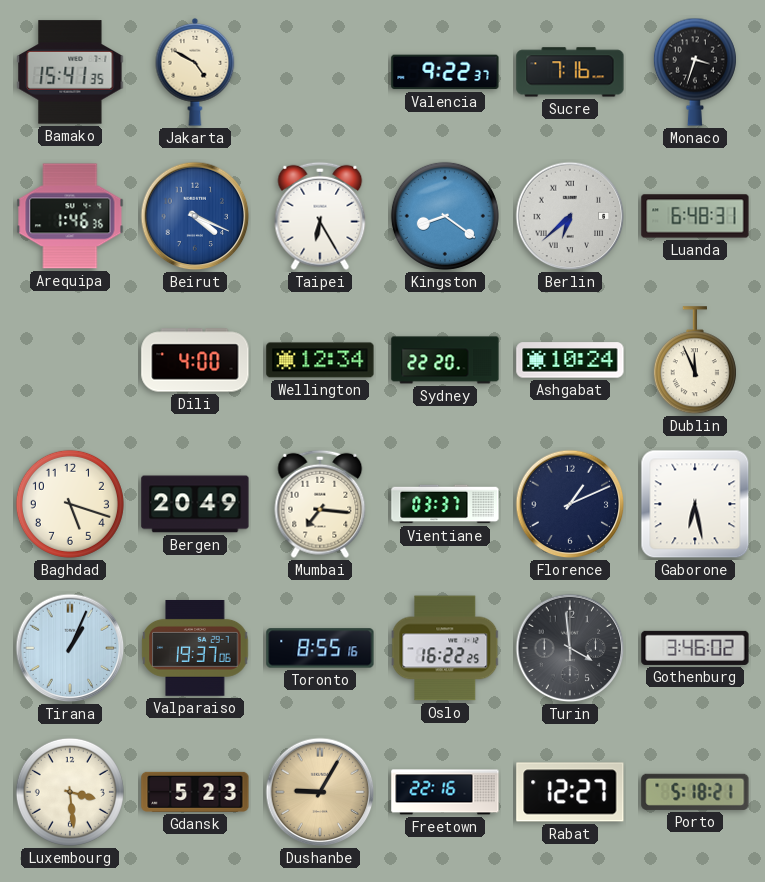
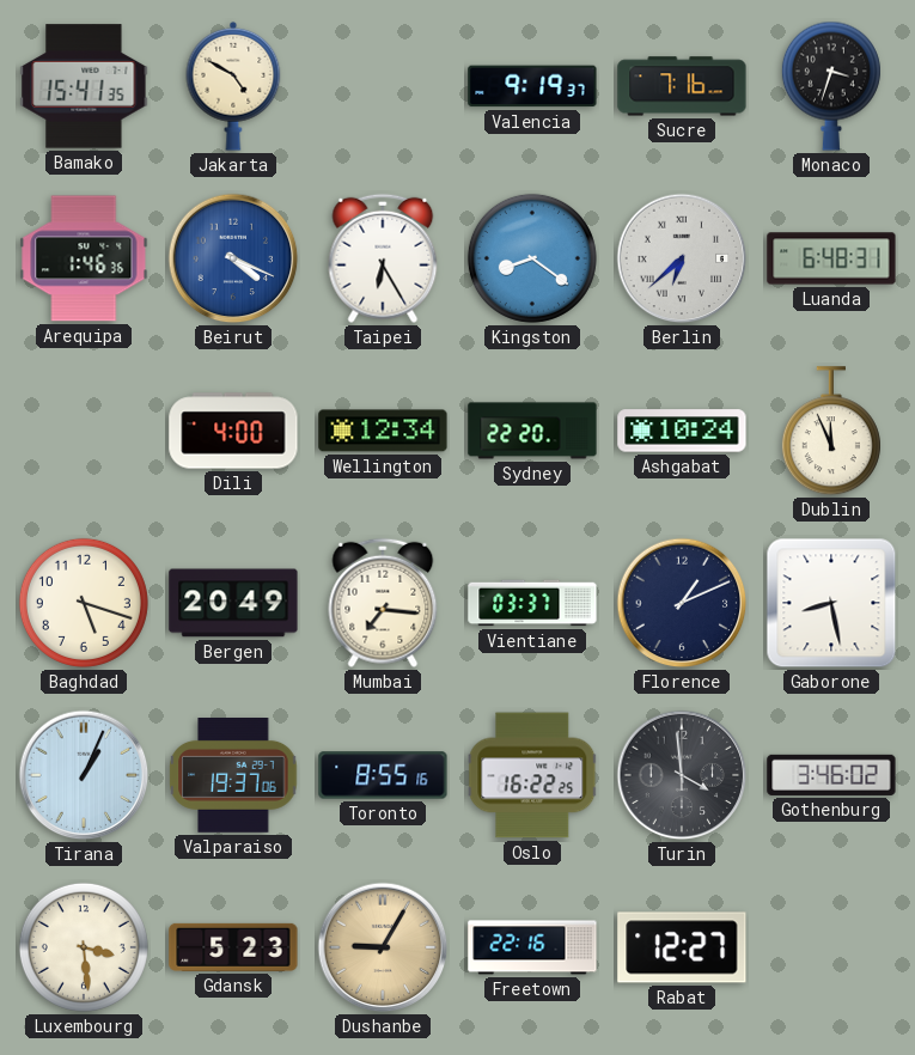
Valencia: 9:22 -> 9:19 (532, 86)
Gaborone: 6:28 -> 8:28 (831, 603)
Porto: 5:18 -> none (695, 792)
